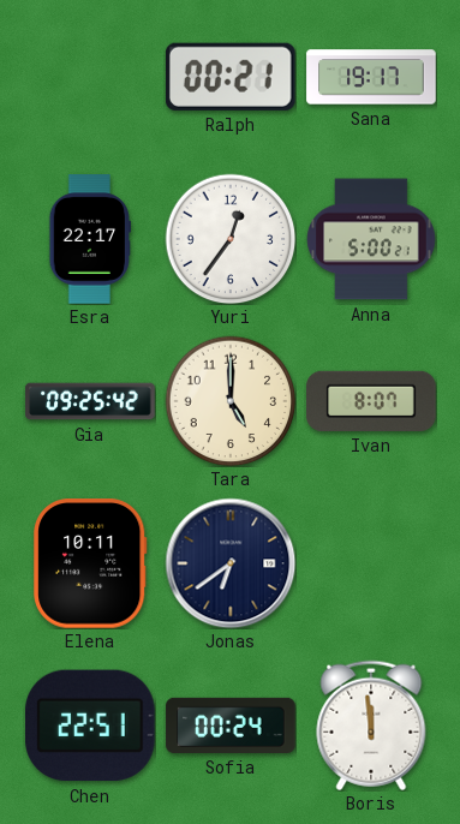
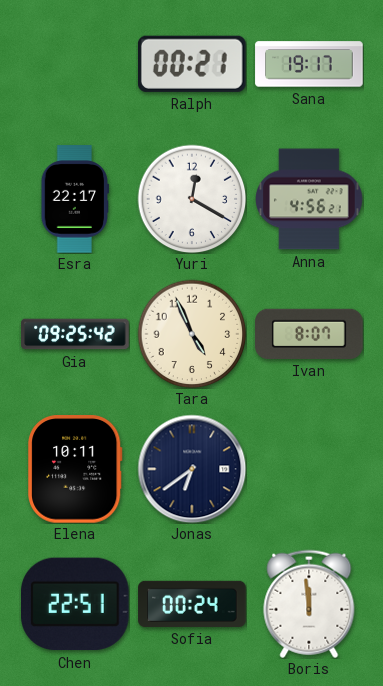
Yuri: 12:36 -> 12:20 (192, 199)
Anna: 5:00 -> 4:56 (309, 199)
Tara: 5:00 -> 4:56 (192, 334)
